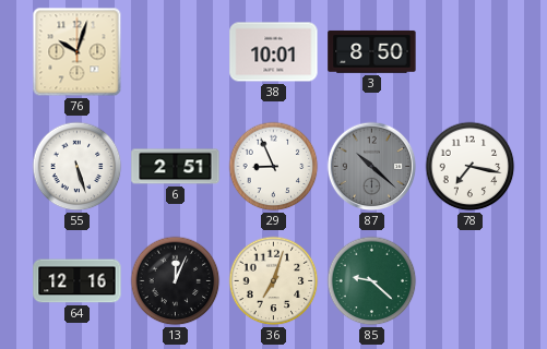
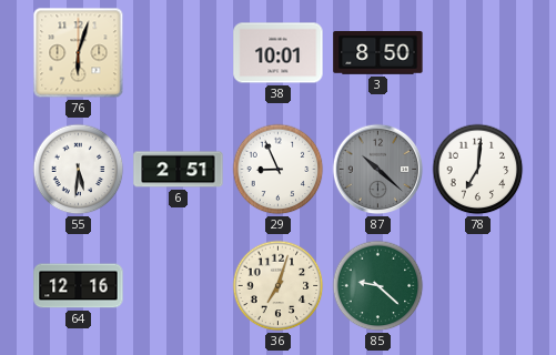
76: 10:03 -> 6:03 (79, 53)
55: 5:27 -> 5:31 (79, 170)
78: 7:17 -> 7:01 (478, 170)
13: 12:04 -> none (176, 281)
